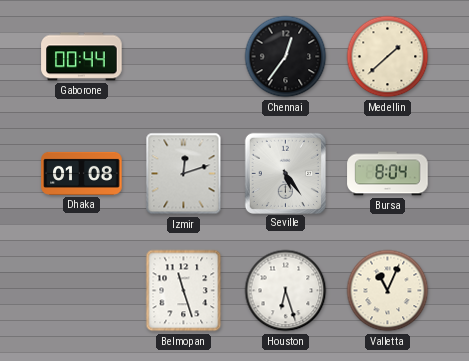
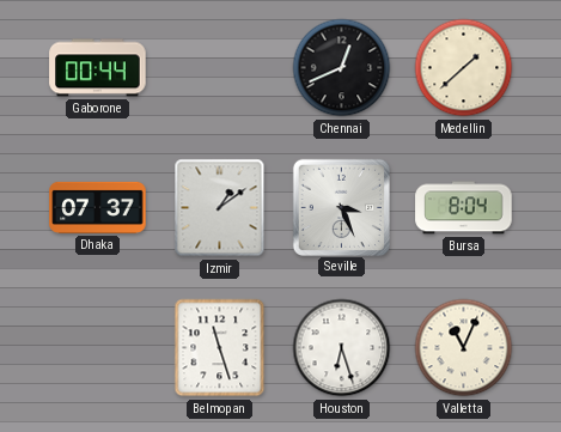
Chennai: 12:36 -> 12:41 (342, 68)
Dhaka: 01:08 -> 07:37 (98, 207)
Izmir: 12:12 -> 1:09 (220, 208)
Seville: 5:24 -> 3:26 (341, 207)
